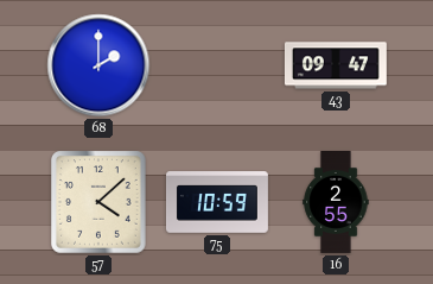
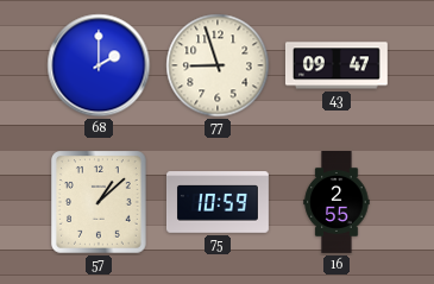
77: none -> 8:57 (218, 65)
57: 4:08 -> 1:08 (100, 202)
